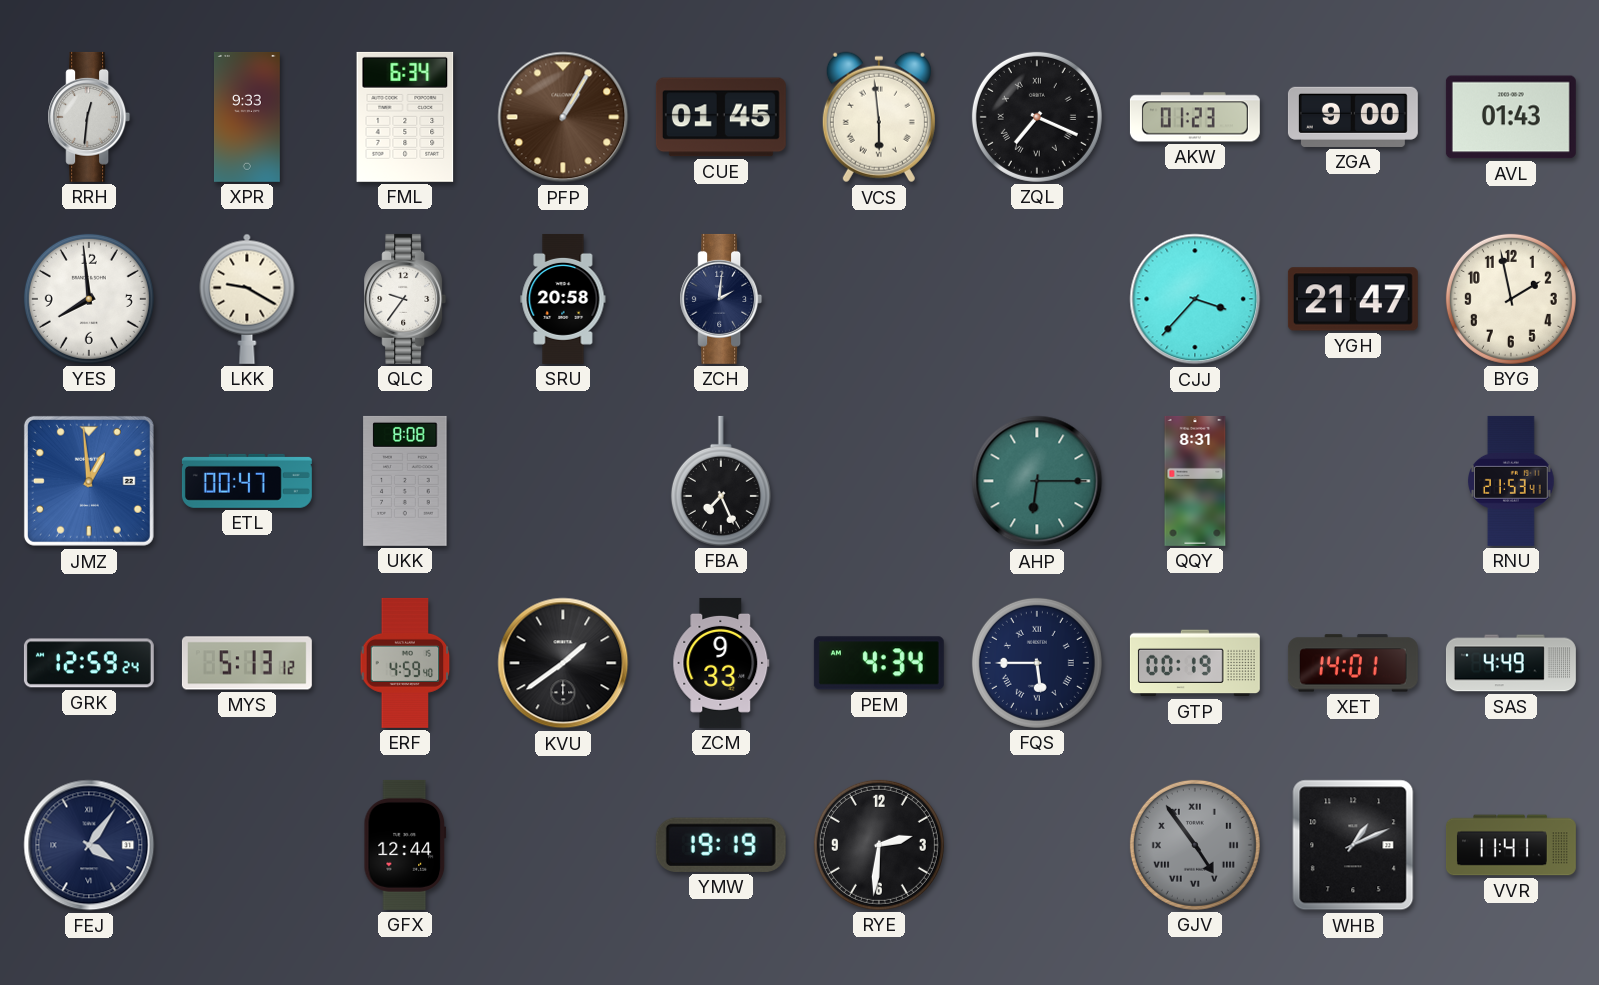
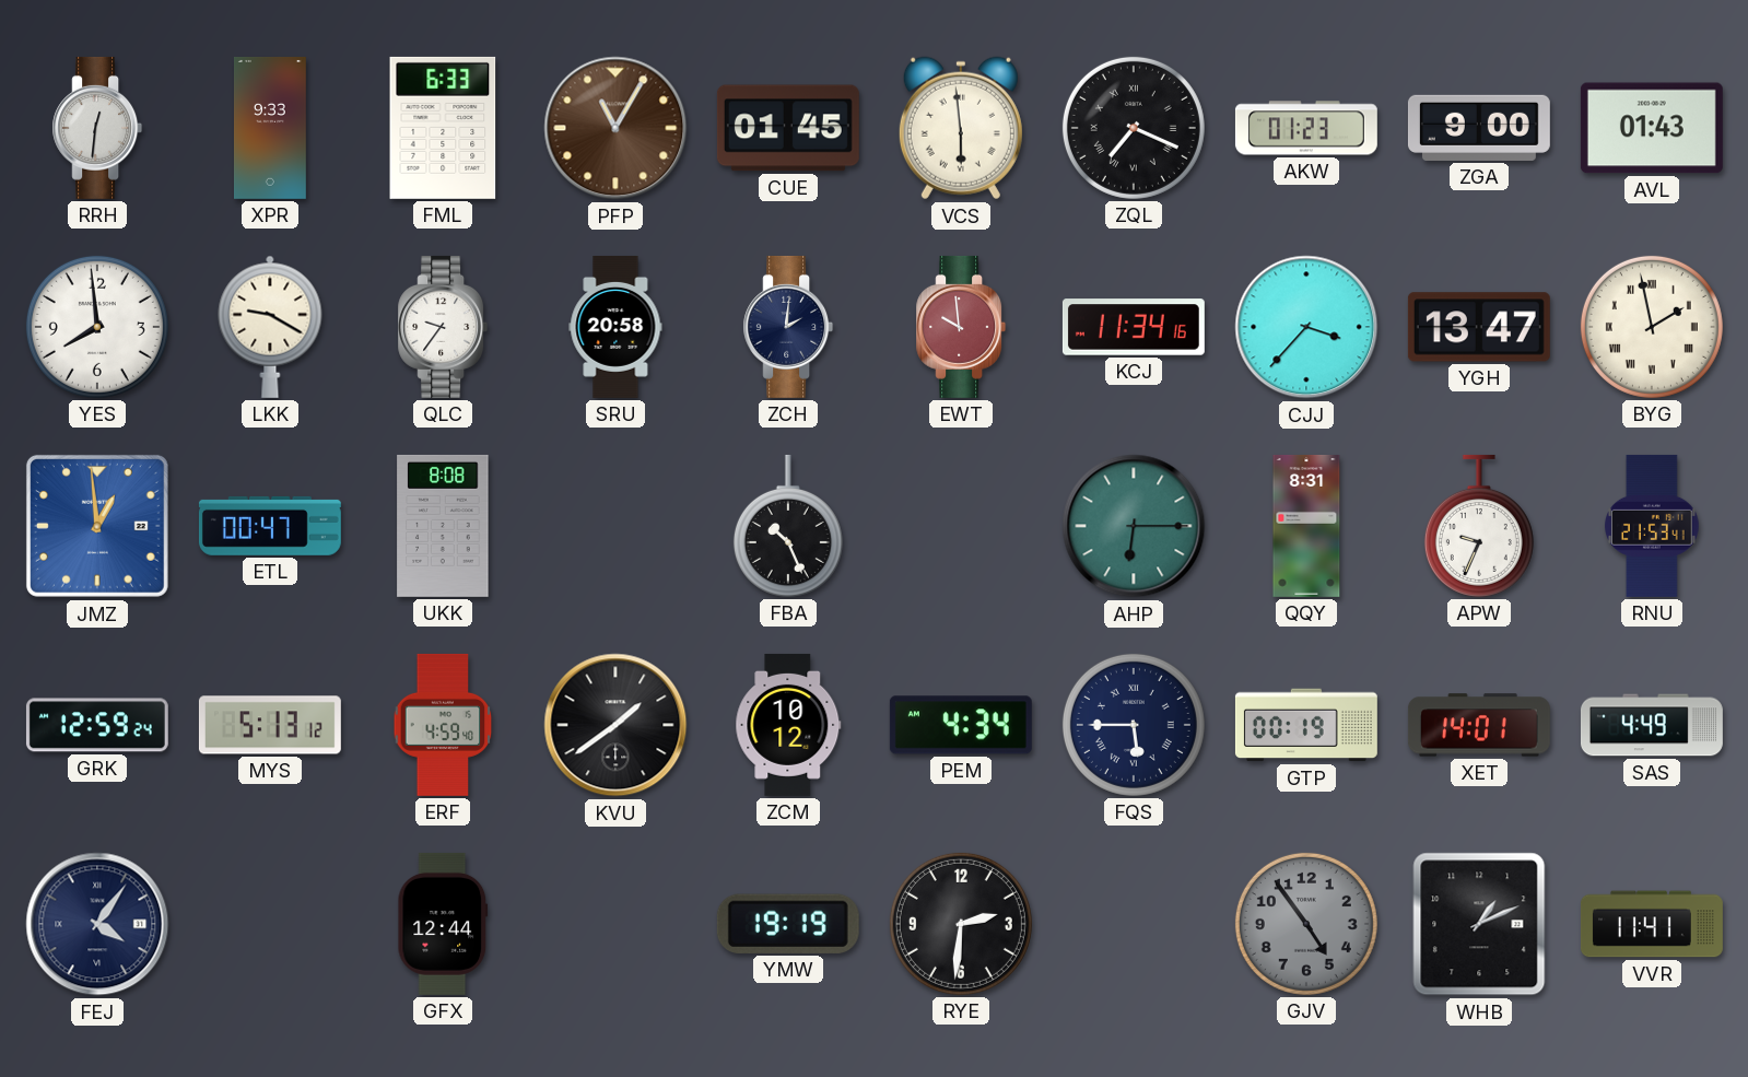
FML: 6:34 -> 6:33 (443, 128)
PFP: 1:05 -> 11:05 (615, 128)
EWT: none -> 9:59 (961, 327)
KCJ: none -> 11:34 (1134, 327)
YGH: 21:47 -> 13:47 (1479, 327)
BYG numerals: Arabic -> Roman (1652, 327)
FBA: 7:26 -> 10:26 (788, 526)
APW: none -> 9:34 (1479, 526)
ZCM: 9:33 -> 10:12 (788, 725)
GJV numerals: Roman -> Arabic (1306, 924)
